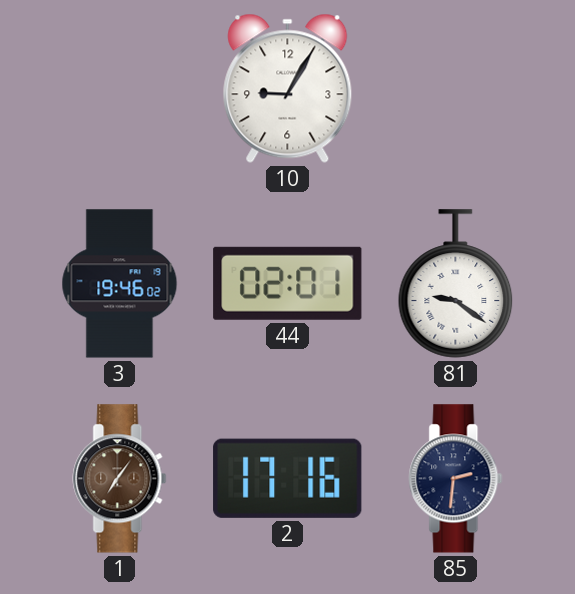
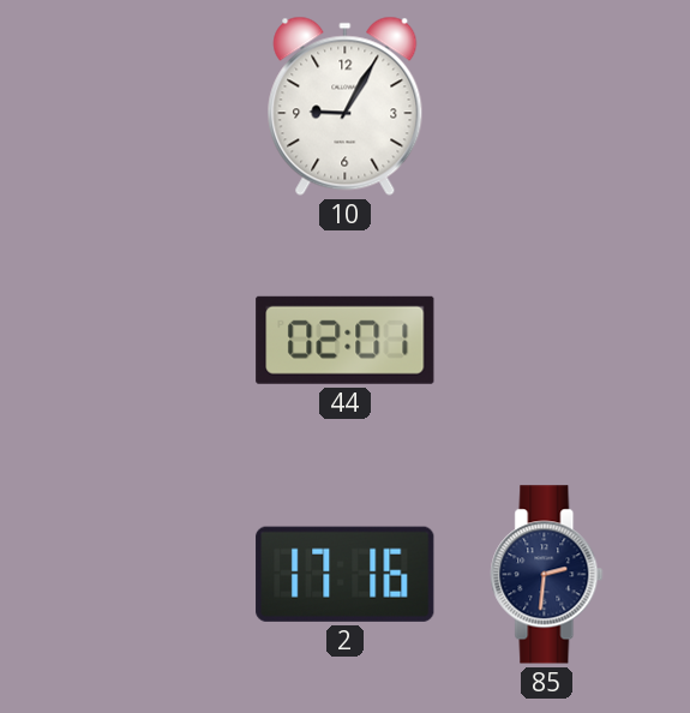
3: 19:46 -> none (120, 284)
81: 9:21 -> none (456, 284)
1: 7:06 -> none (120, 479)
